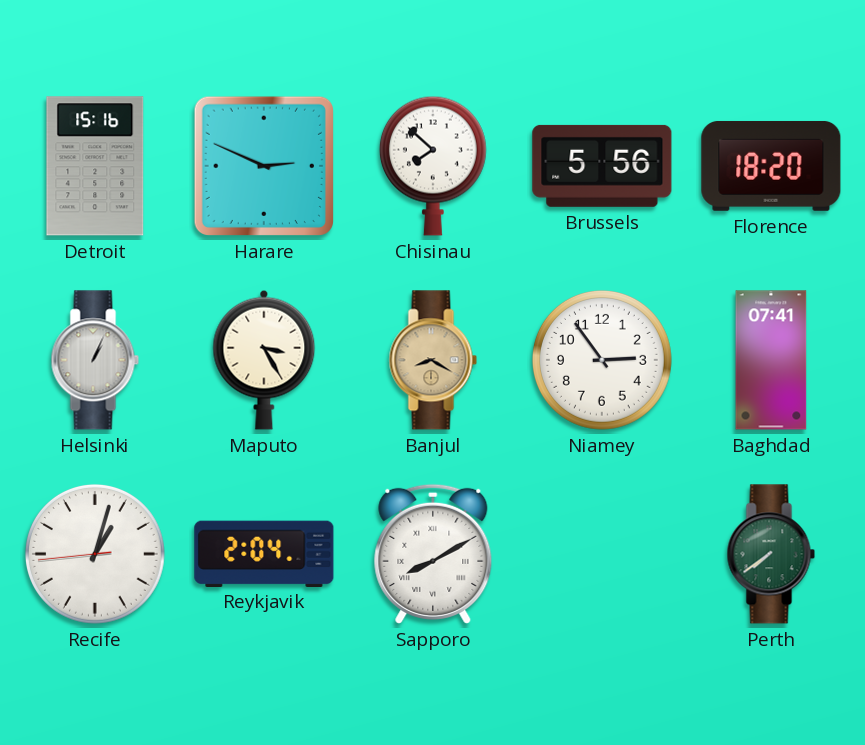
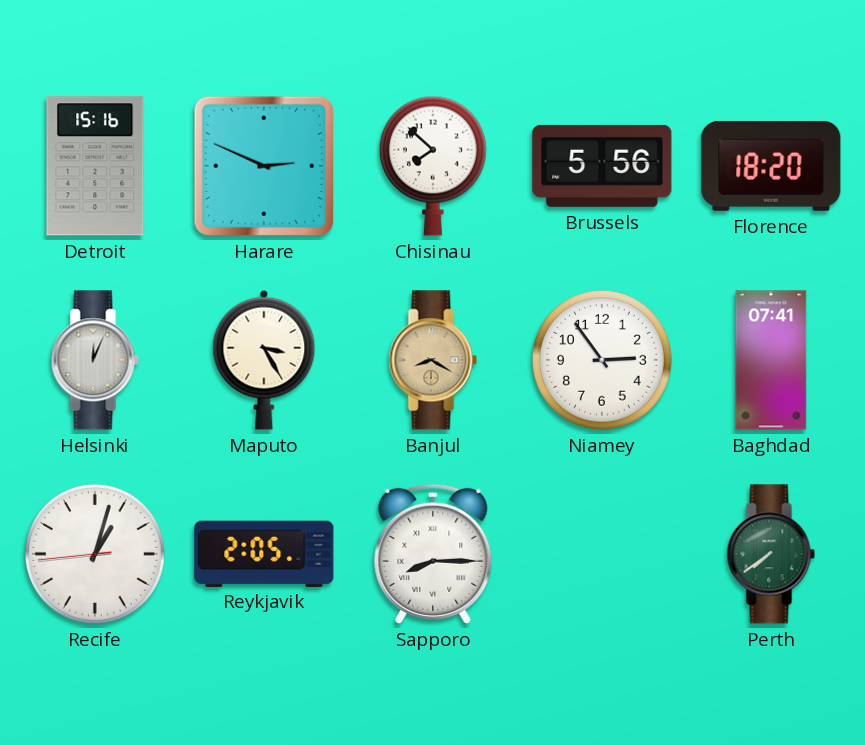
Helsinki: 1:04 -> 12:04 (95, 360)
Reykjavik: 2:04 -> 2:05 (264, 553)
Sapporo: 8:10 -> 8:15 (433, 554)
